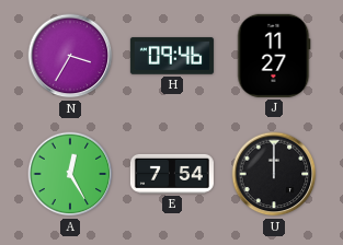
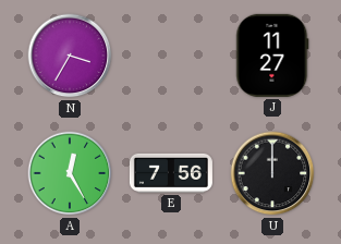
H: 09:46 -> none (172, 56)
E: 7:54 -> 7:56 (171, 173)
